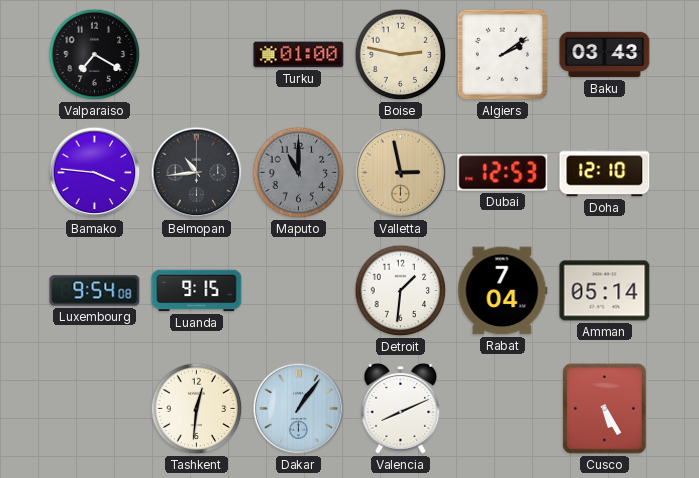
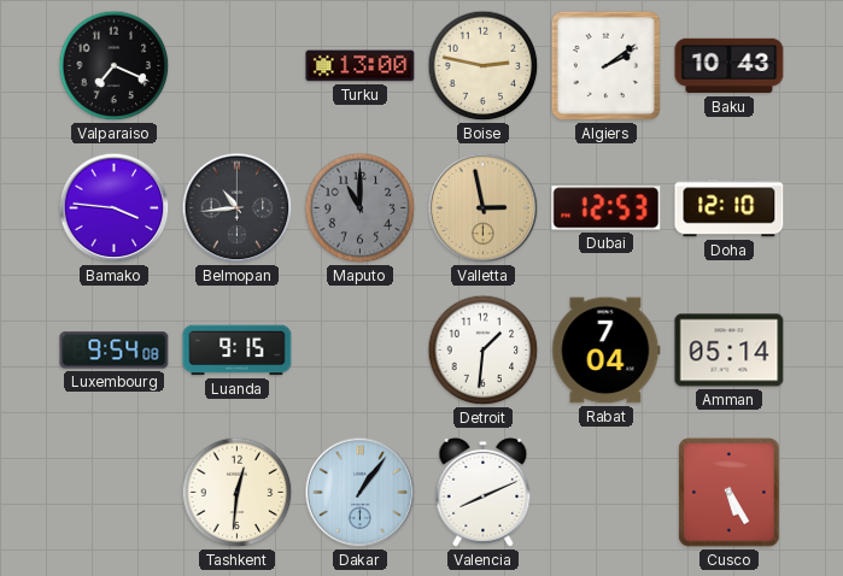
Valparaiso: 7:20 -> 7:19 (115, 66)
Turku: 01:00 -> 13:00 (361, 66)
Baku: 03:43 -> 10:43 (730, 66)
